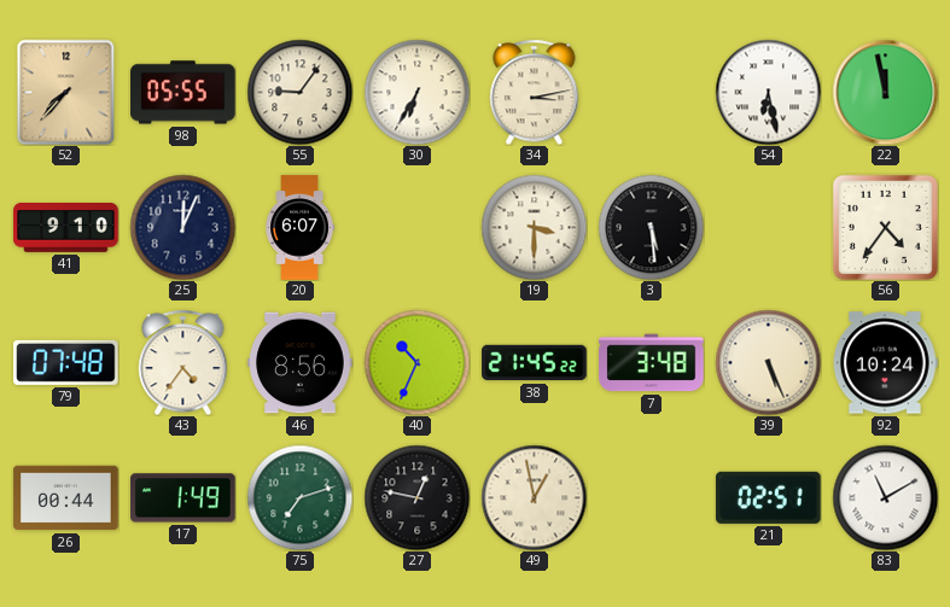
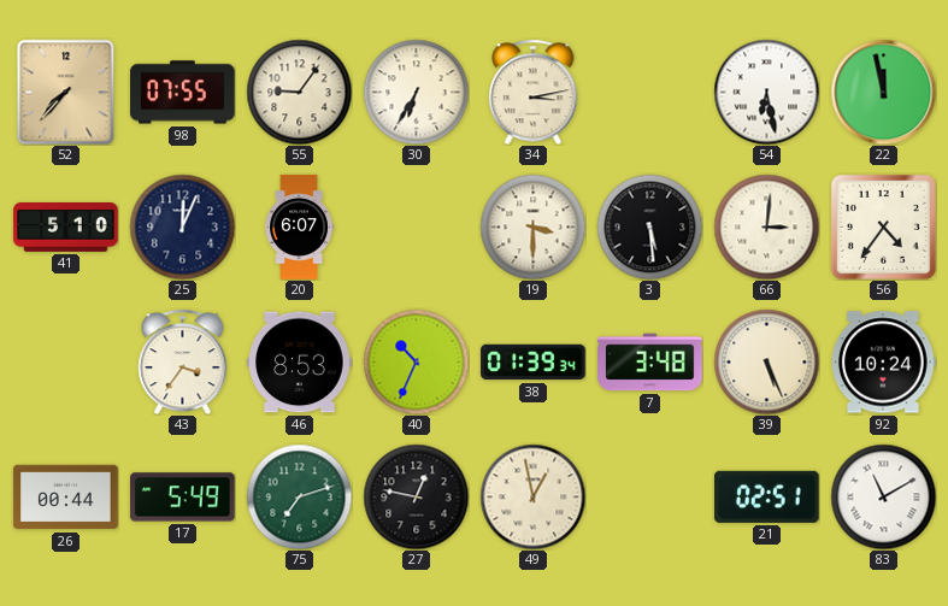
98: 05:55 -> 07:55 (183, 93)
41: 9:10 -> 5:10 (66, 228)
66: none -> 3:01 (766, 226)
79: 07:48 -> none (66, 362)
43: 4:36 -> 3:36 (183, 361)
46: 8:56 -> 8:53 (300, 363)
38: 21:45 -> 01:39 (534, 363)
17: 1:49 -> 5:49 (183, 498)
